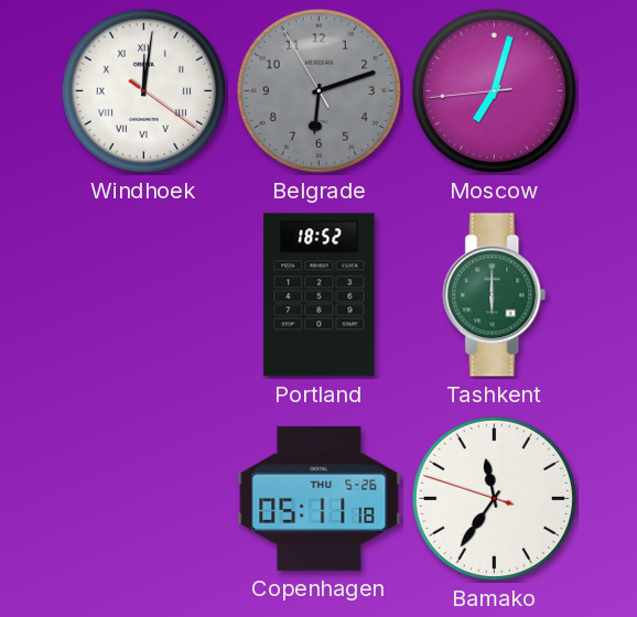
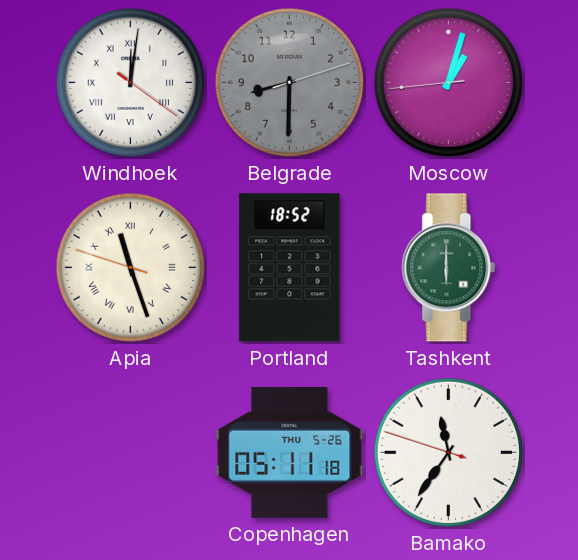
Belgrade: 6:11 -> 8:30 (289, 82)
Moscow: 7:02 -> 1:02 (448, 82)
Apia: none -> 11:26 (130, 267)
